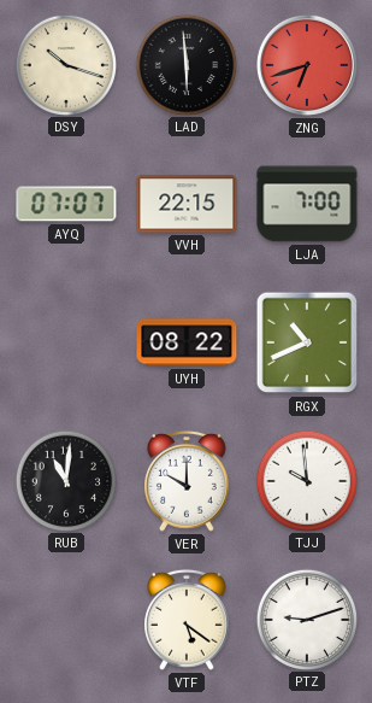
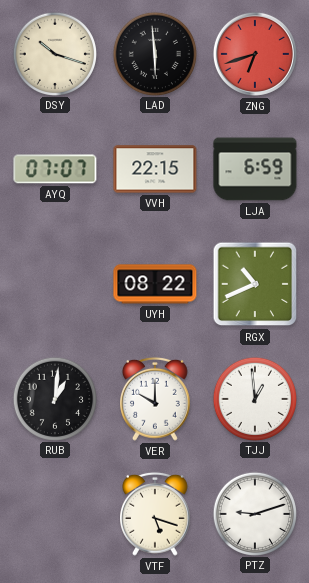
LJA: 7:00 -> 6:59 (255, 169)
RUB: 11:01 -> 1:01 (54, 398)
TJJ: 9:59 -> 12:59 (254, 398)
VTF: 5:21 -> 5:18 (156, 514)
